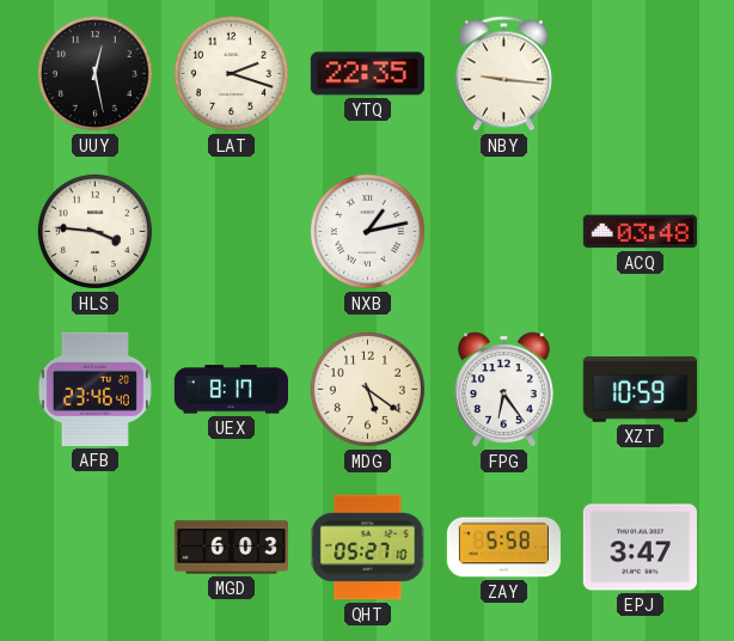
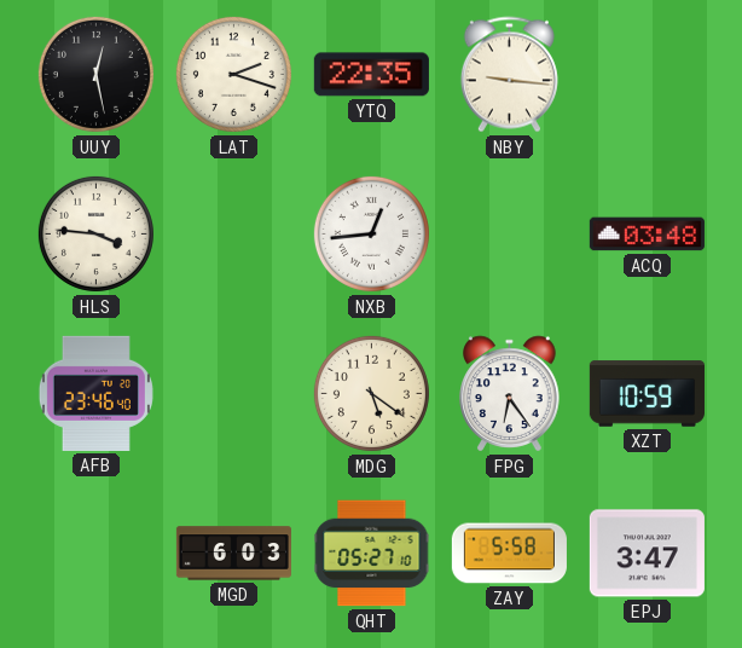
NXB: 1:13 -> 12:44 (371, 233)
UEX: 8:17 -> none (231, 390)
